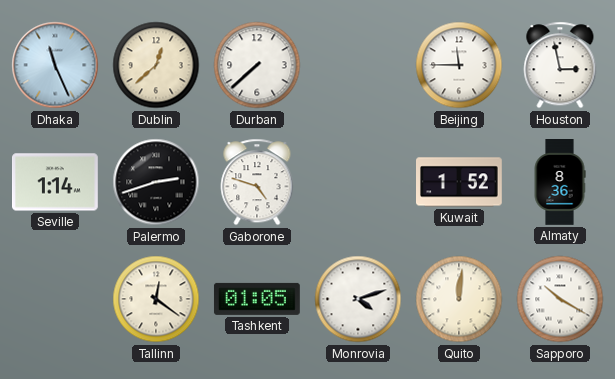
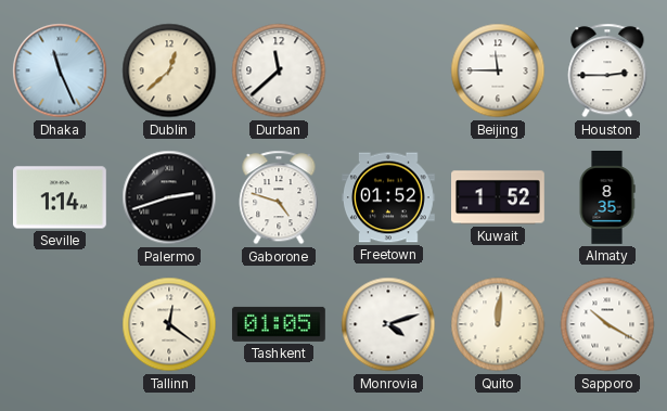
Durban: 7:38 -> 11:38 (279, 70)
Houston: 2:58 -> 2:45 (607, 70)
Freetown: none -> 01:52 (389, 197)
Almaty: 8:36 -> 8:35 (607, 198)
